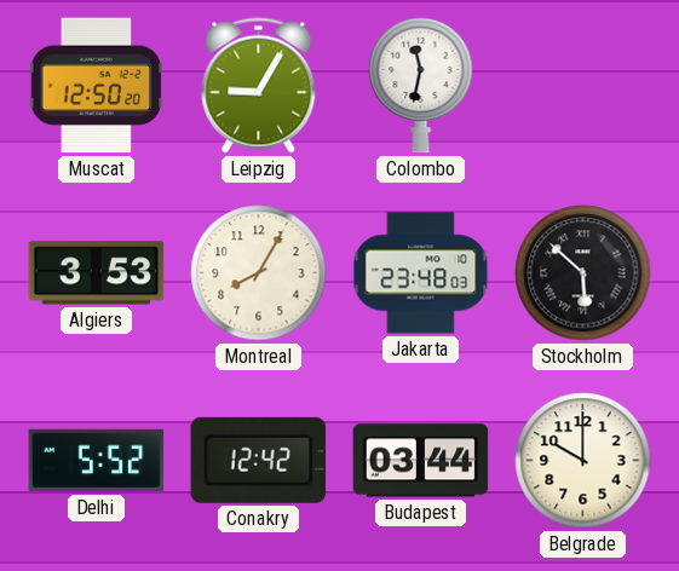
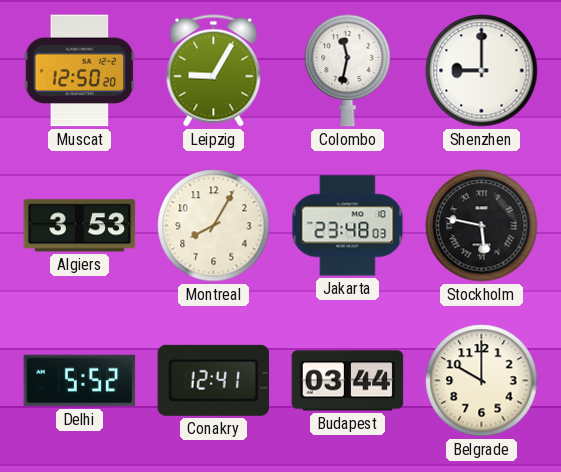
Shenzhen: none -> 9:00 (482, 71)
Stockholm: 5:52 -> 5:47 (482, 226)
Conakry: 12:42 -> 12:41 (214, 380)
